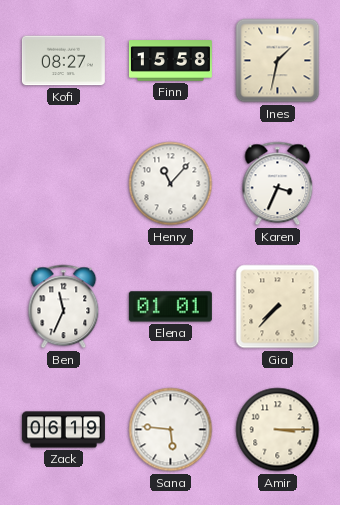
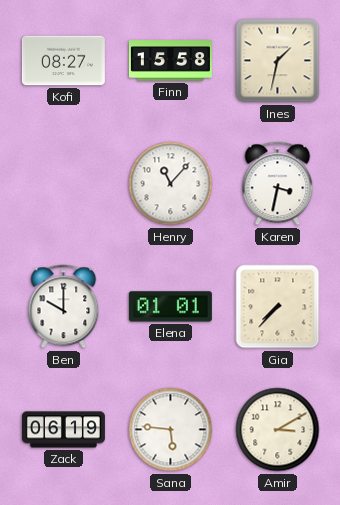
Karen: 3:34 -> 3:32 (278, 184)
Ben: 11:34 -> 10:00 (64, 307)
Amir: 3:15 -> 3:10 (278, 430)
